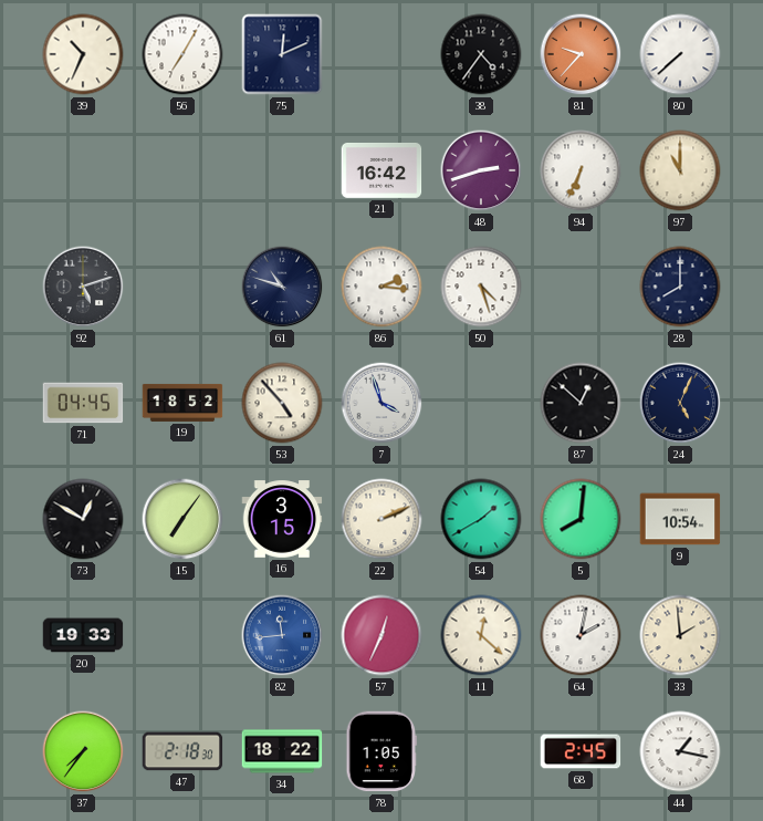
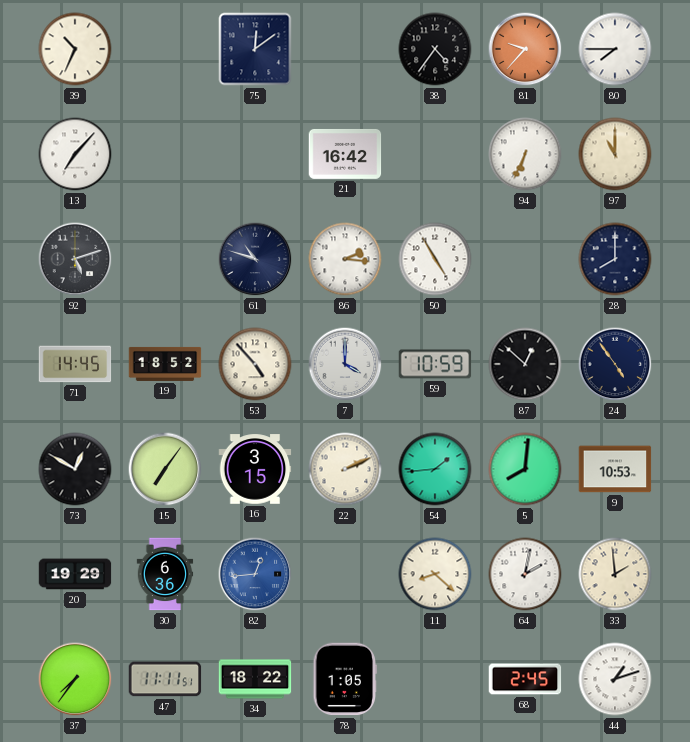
56: 7:05 -> none (182, 54)
75: 12:11 -> 12:09 (255, 49)
80: 7:38 -> 7:45 (615, 49)
13: none -> 7:07 (75, 154)
48: 2:42 -> none (481, 170)
50: 4:27 -> 4:55 (435, 259)
71: 04:45 -> 14:45 (75, 364)
7: 3:57 -> 4:00 (345, 364)
59: none -> 10:59 (435, 364)
24: 5:04 -> 4:54 (615, 364)
54: 1:40 -> 1:44 (435, 469)
9: 10:54 -> 10:53 (615, 469)
20: 19:33 -> 19:29 (75, 574)
30: none -> 6:36 (165, 574)
82: 11:44 -> 12:44 (255, 574)
57: 12:34 -> none (381, 635)
11: 12:22 -> 8:22 (435, 574)
47: 2:18 -> 11:11 (165, 679)
44: 1:17 -> 1:12 (615, 679)
